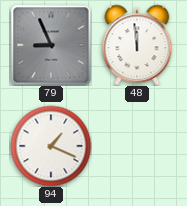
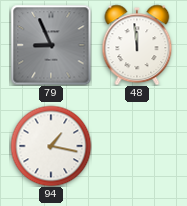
94: 1:19 -> 1:17 (51, 146)
